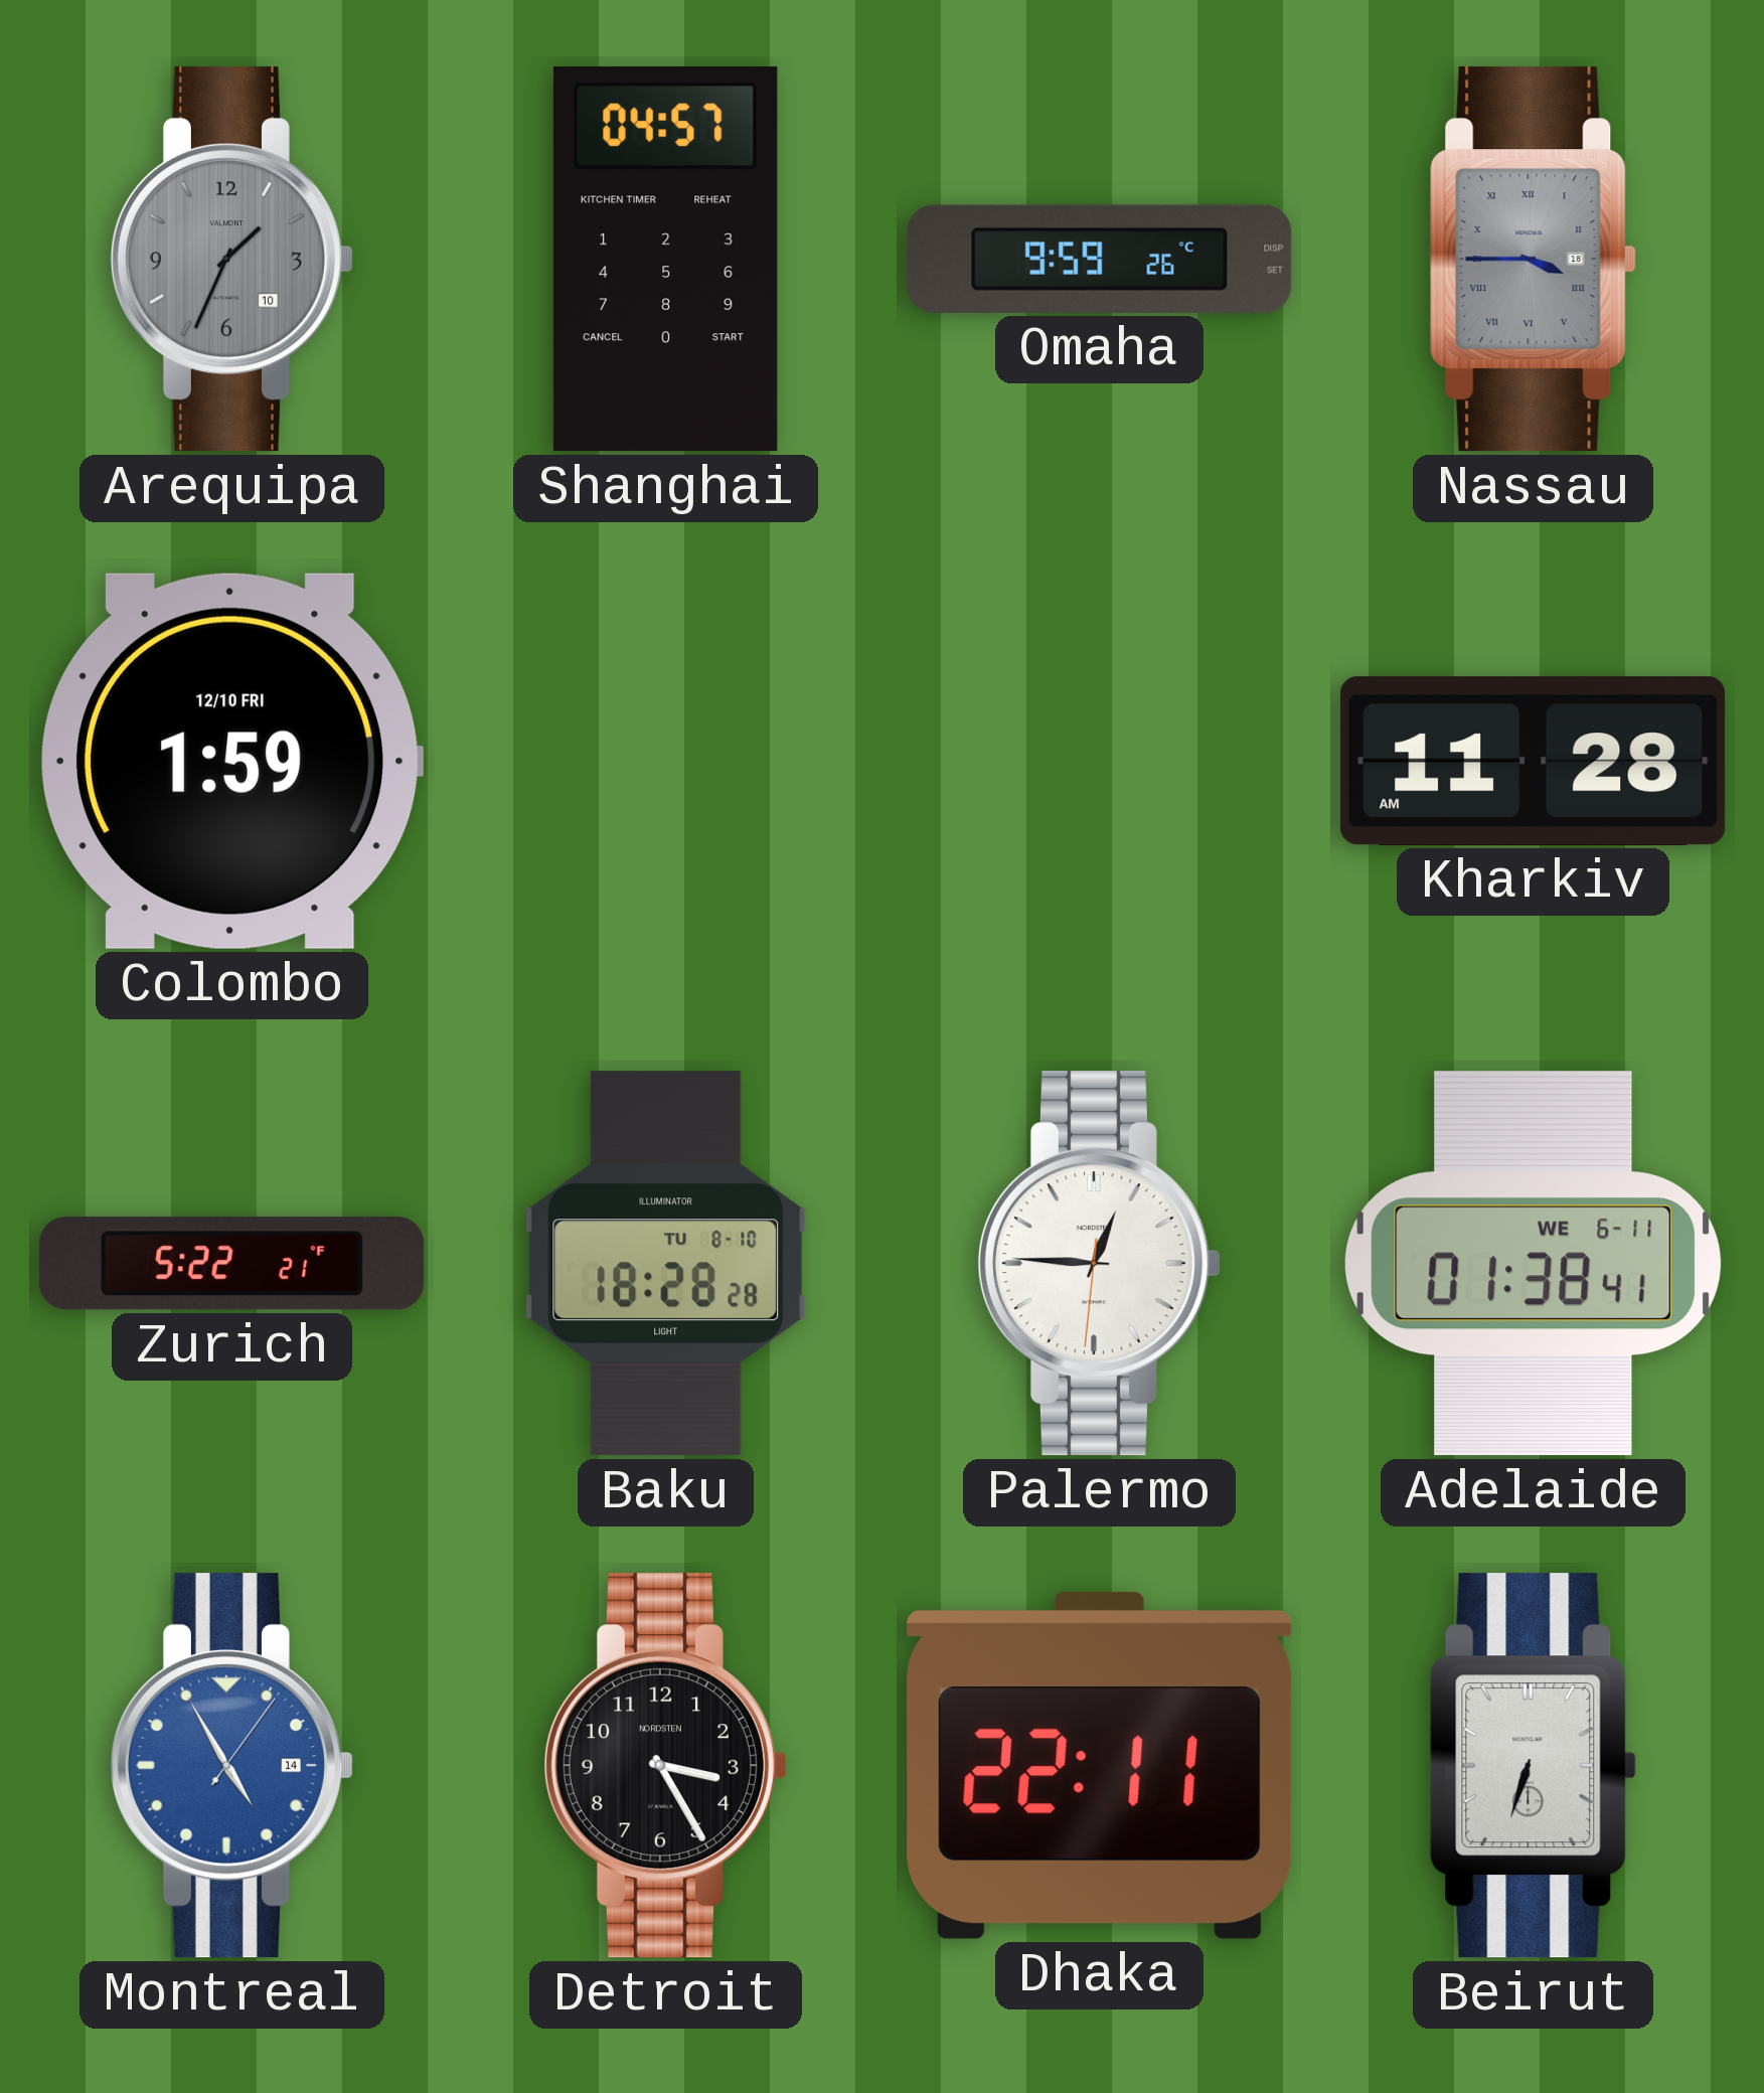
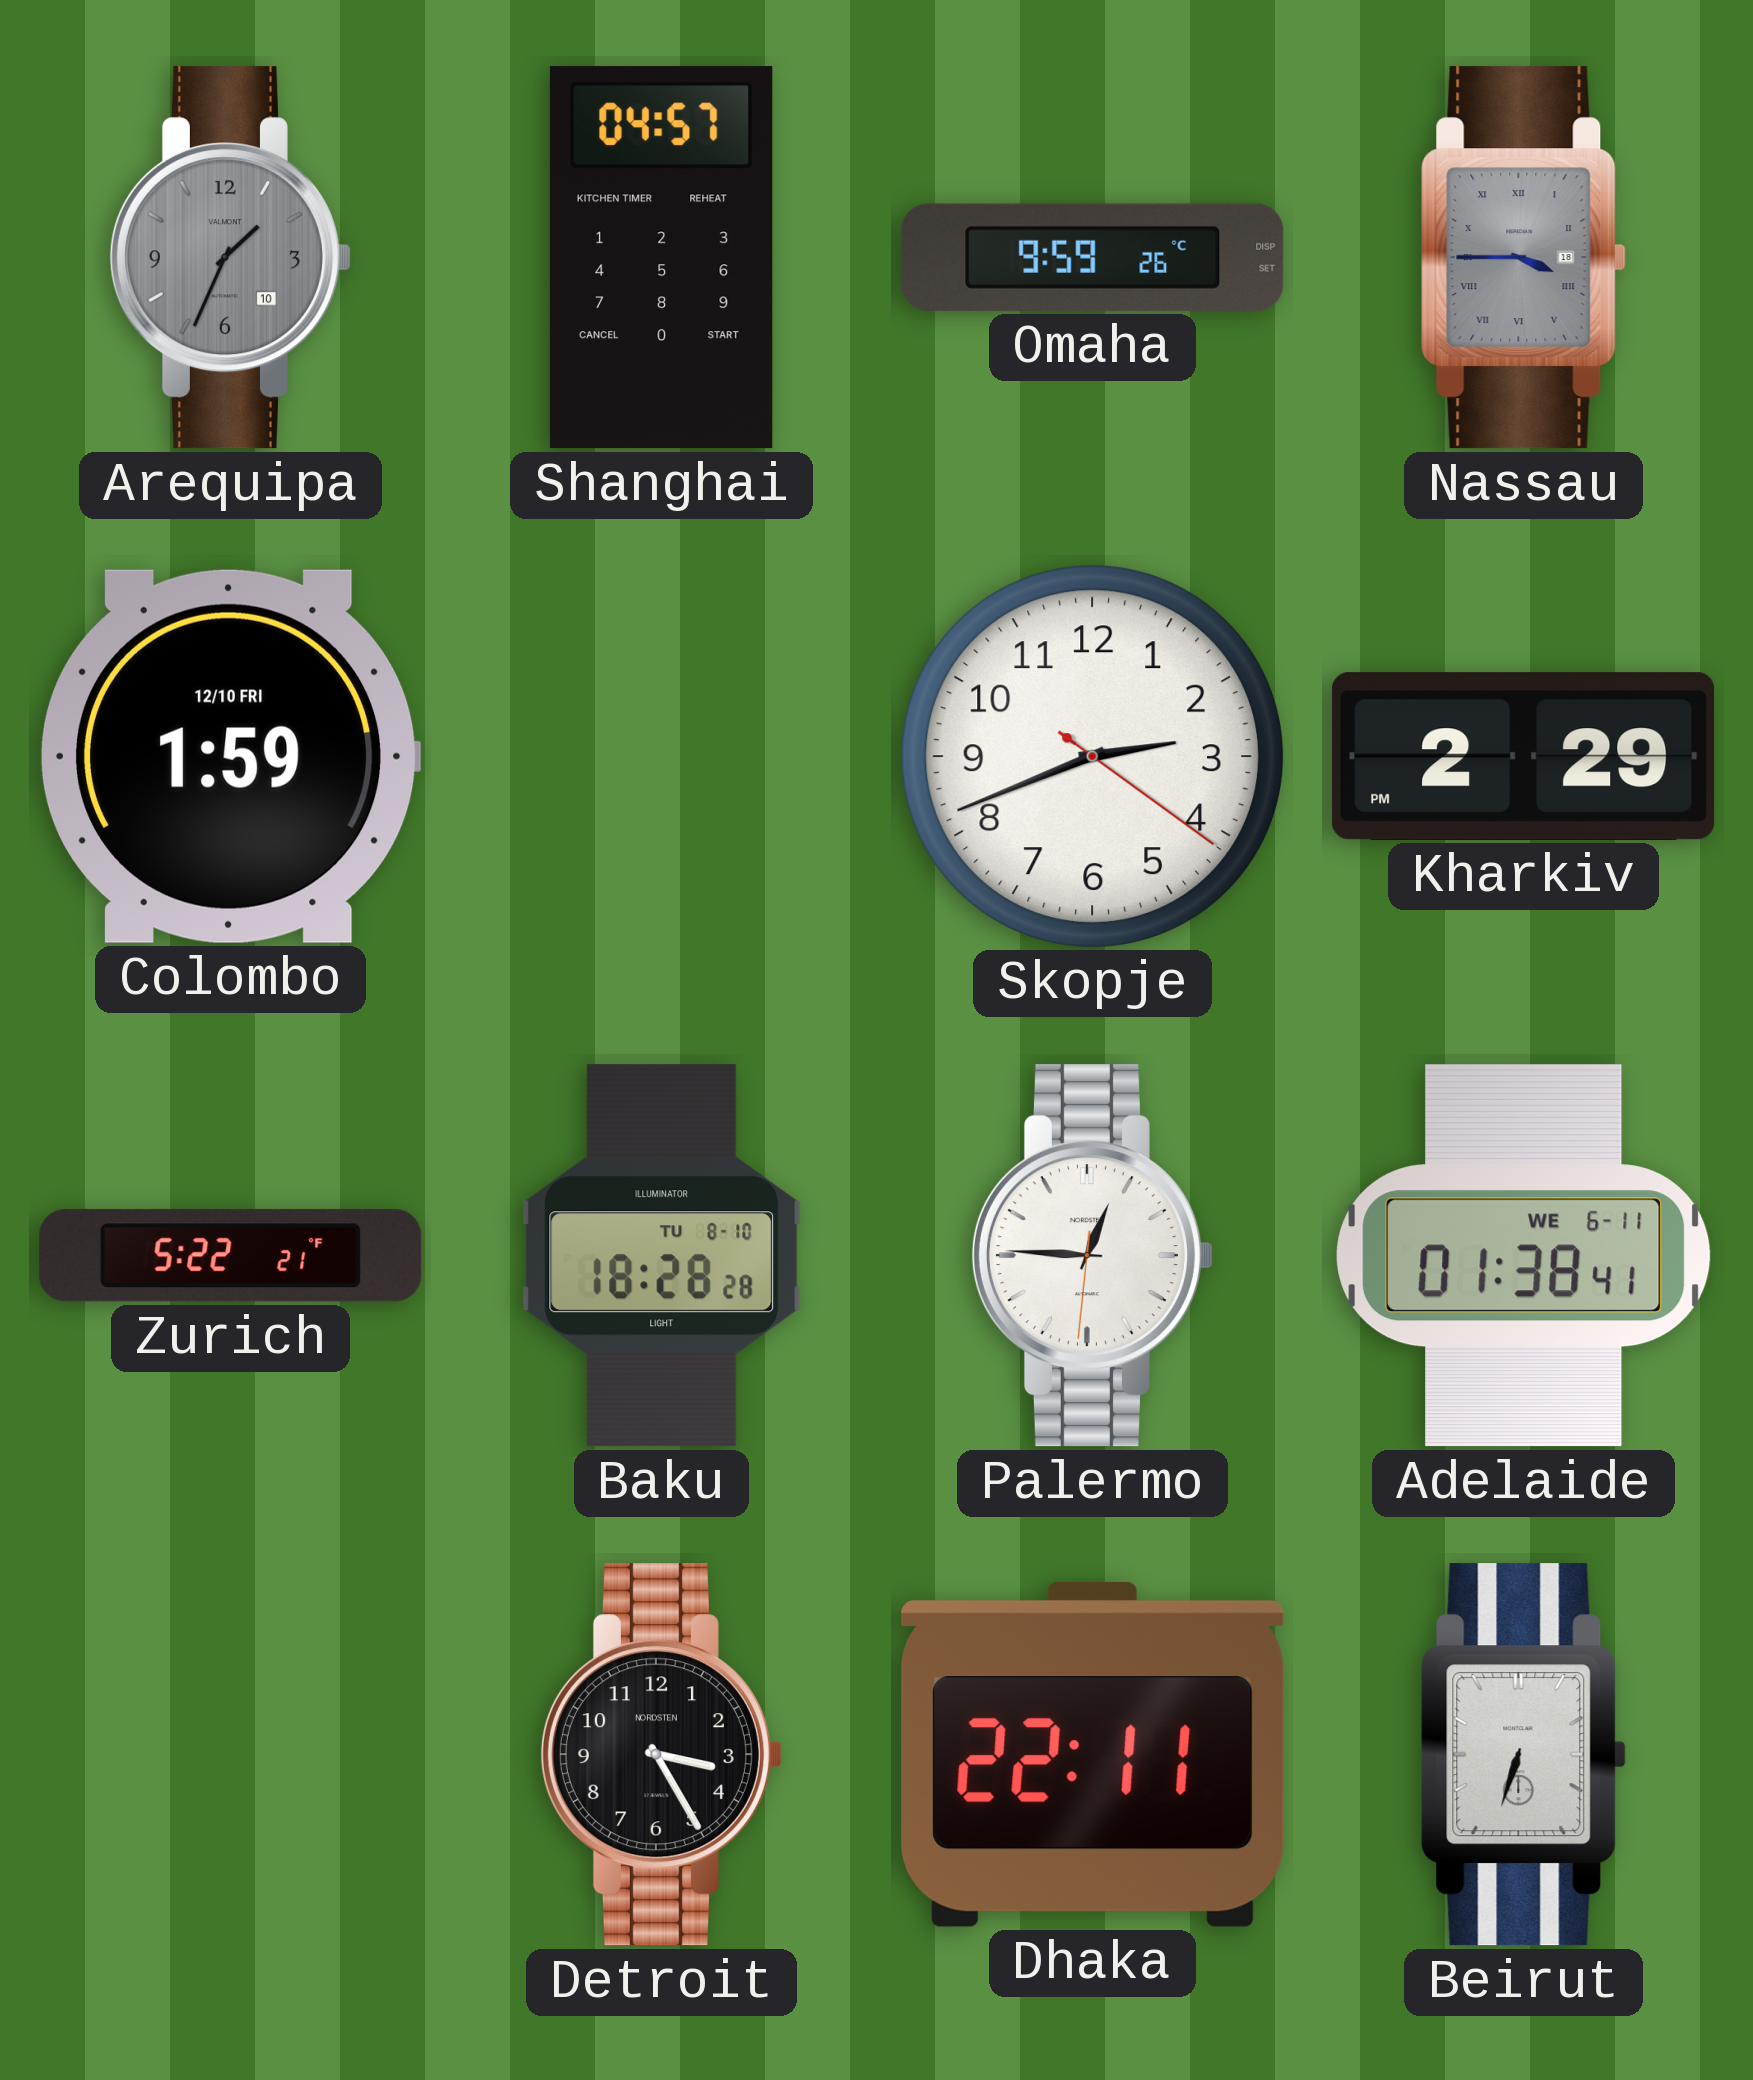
Skopje: none -> 2:41 (1092, 756)
Kharkiv: 11:28 -> 2:29 (1524, 756)
Montreal: 4:55 -> none (231, 1766)
